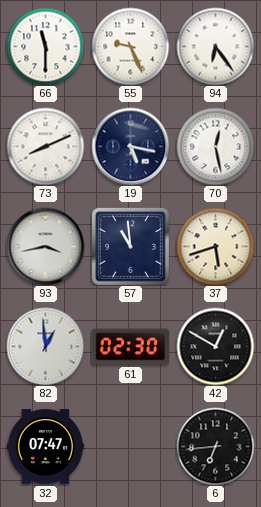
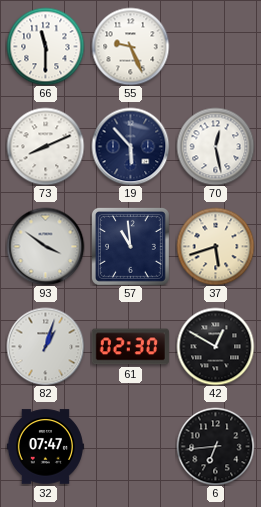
94: 6:24 -> none (215, 46)
19: 5:17 -> 5:53 (130, 146)
93: 3:43 -> 3:51 (45, 246)
82: 12:59 -> 1:03 (45, 346)
